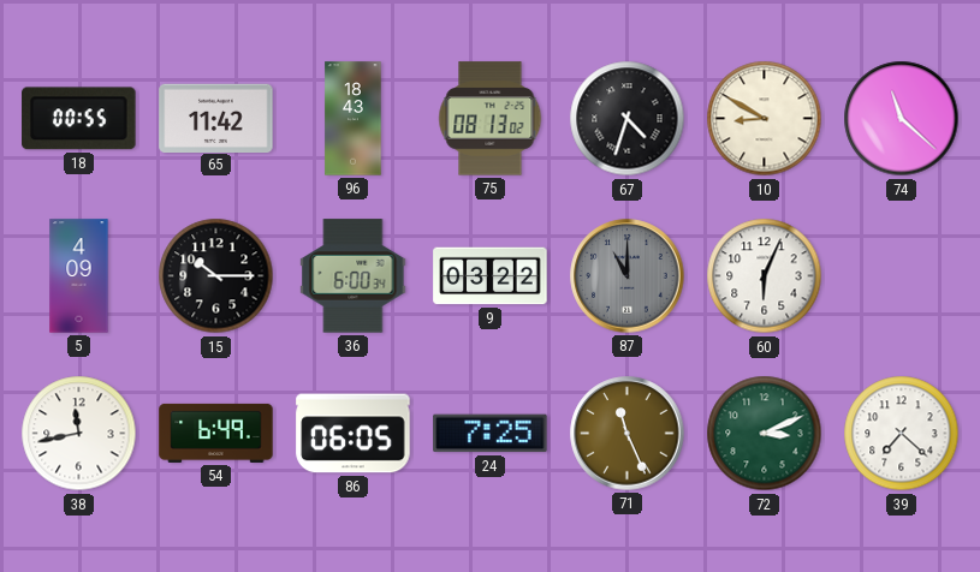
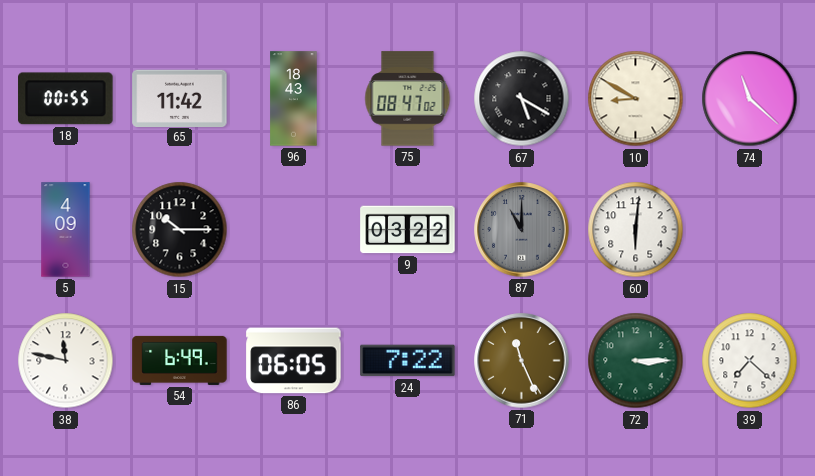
75: 08:13 -> 08:47 (408, 99)
67: 4:33 -> 5:20 (522, 99)
36: 6:00 -> none (354, 276)
60: 6:04 -> 6:01 (636, 230)
38: 11:43 -> 11:47 (66, 361)
24: 7:25 -> 7:22 (408, 361)
72: 3:11 -> 3:15 (636, 361)
